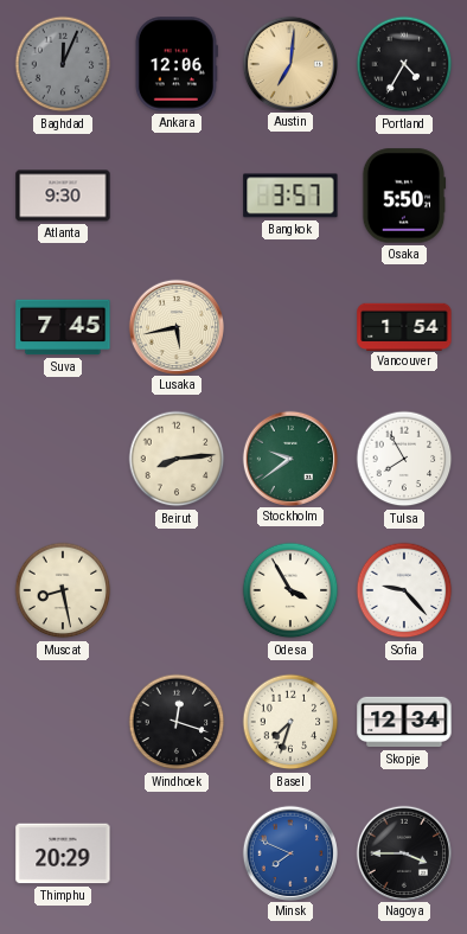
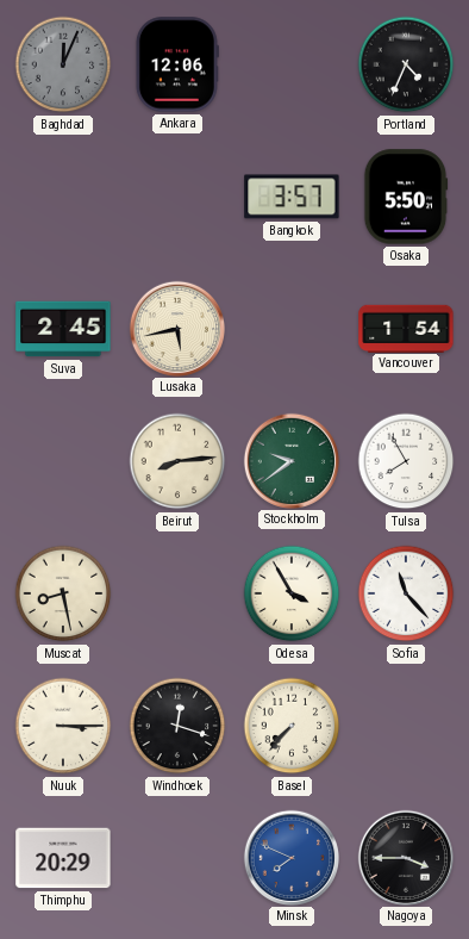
Austin: 7:01 -> none (289, 63)
Portland: 4:35 -> 4:34 (406, 64)
Atlanta: 9:30 -> none (63, 196)
Suva: 7:45 -> 2:45 (63, 329)
Sofia: 9:23 -> 11:23 (406, 593)
Nuuk: none -> 3:15 (63, 726)
Basel: 7:33 -> 7:37 (292, 726)
Skopje: 12:34 -> none (404, 722)
